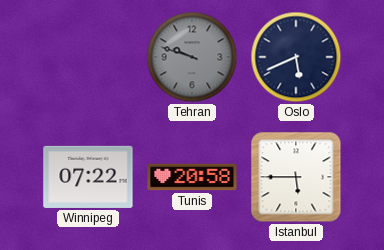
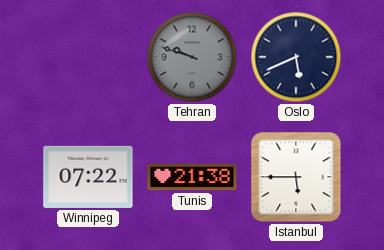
Tunis: 20:58 -> 21:38 (192, 177)
